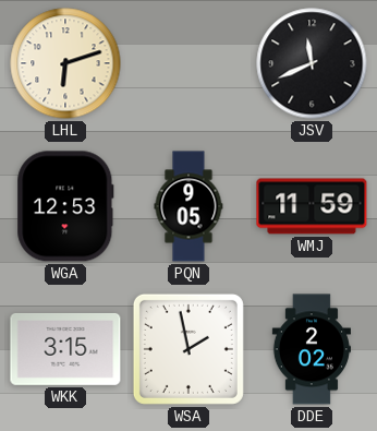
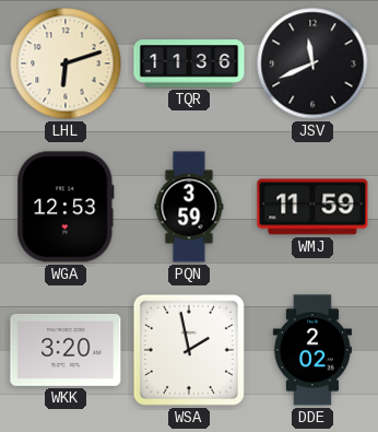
TQR: none -> 11:36 (189, 63)
PQN: 9:05 -> 3:59 (189, 207)
WKK: 3:15 -> 3:20 (66, 350)
